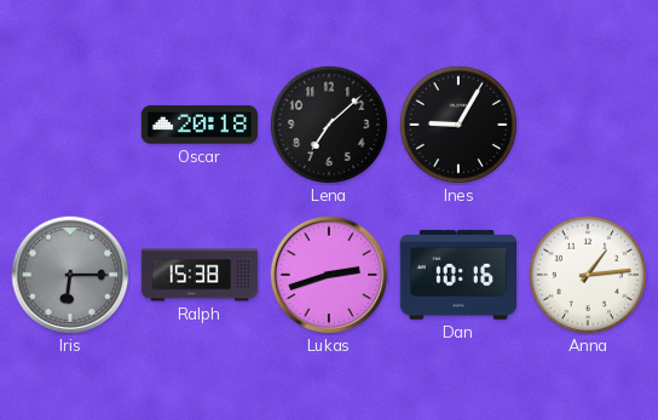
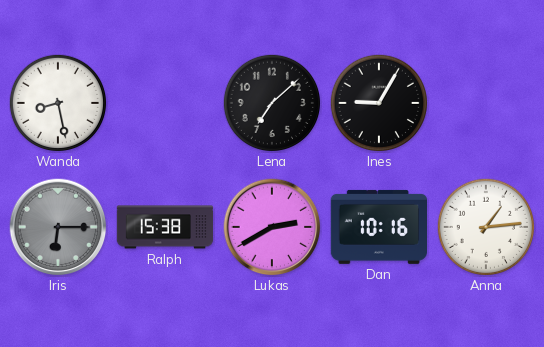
Wanda: none -> 8:28 (57, 102)
Oscar: 20:18 -> none (198, 125)
Lukas: 2:42 -> 2:40 (272, 227)
